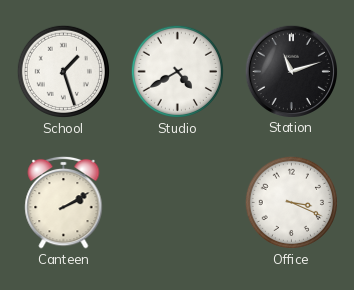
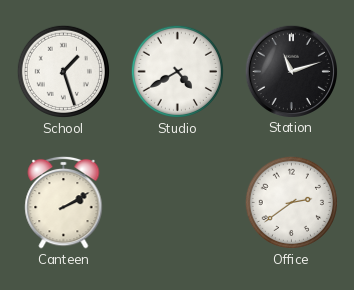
Office: 3:19 -> 2:39 (291, 202)
